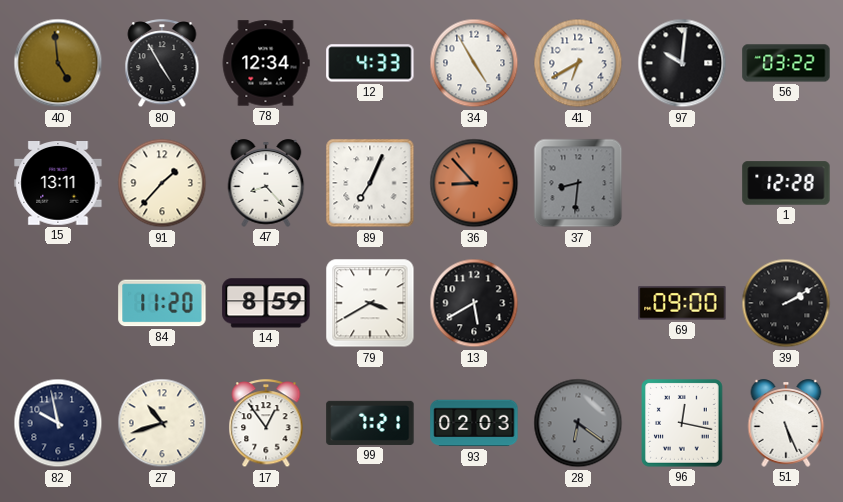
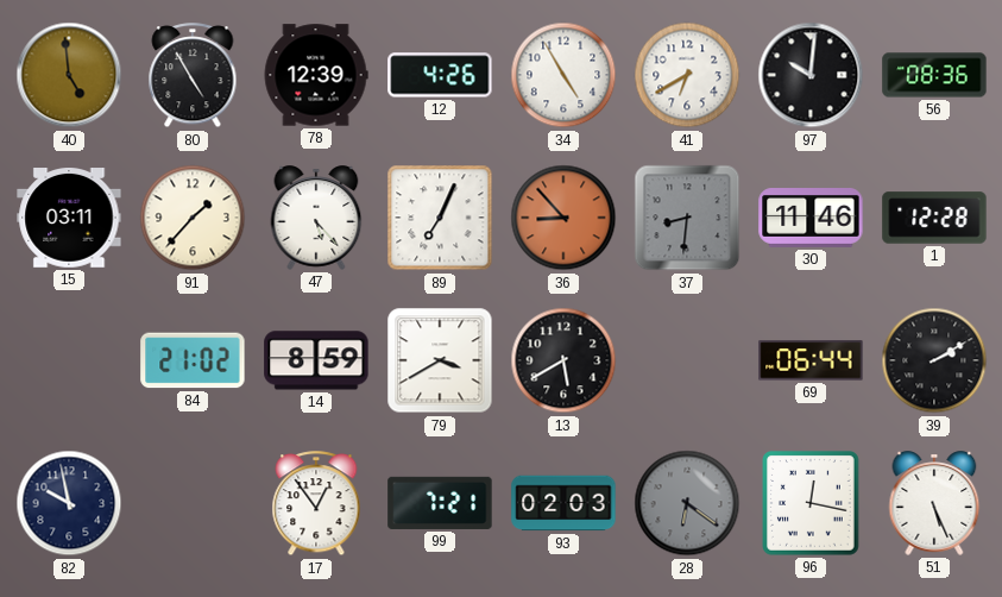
78: 12:34 -> 12:39 (316, 75)
12: 4:33 -> 4:26 (440, 75)
56: 03:22 -> 08:36 (934, 75)
15: 13:11 -> 03:11 (69, 219)
47: 8:23 -> 5:23 (316, 218)
30: none -> 11:46 (811, 219)
84: 11:20 -> 21:02 (193, 360)
69: 09:00 -> 06:44 (811, 360)
27: 10:42 -> none (162, 423)
